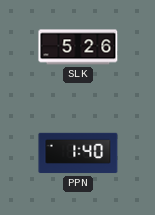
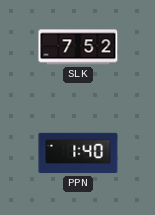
SLK: 5:26 -> 7:52 (78, 47)
